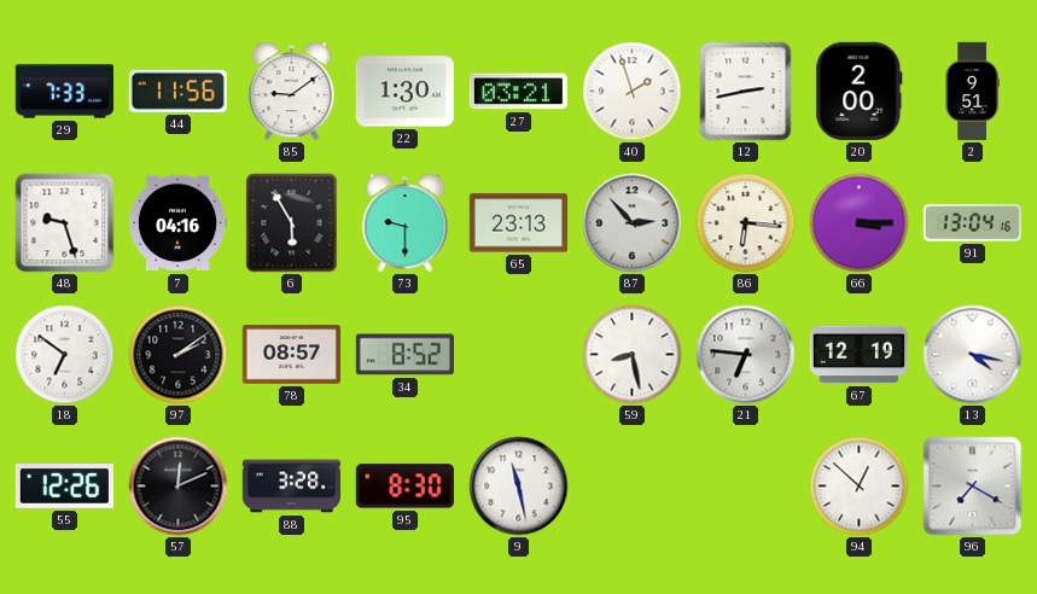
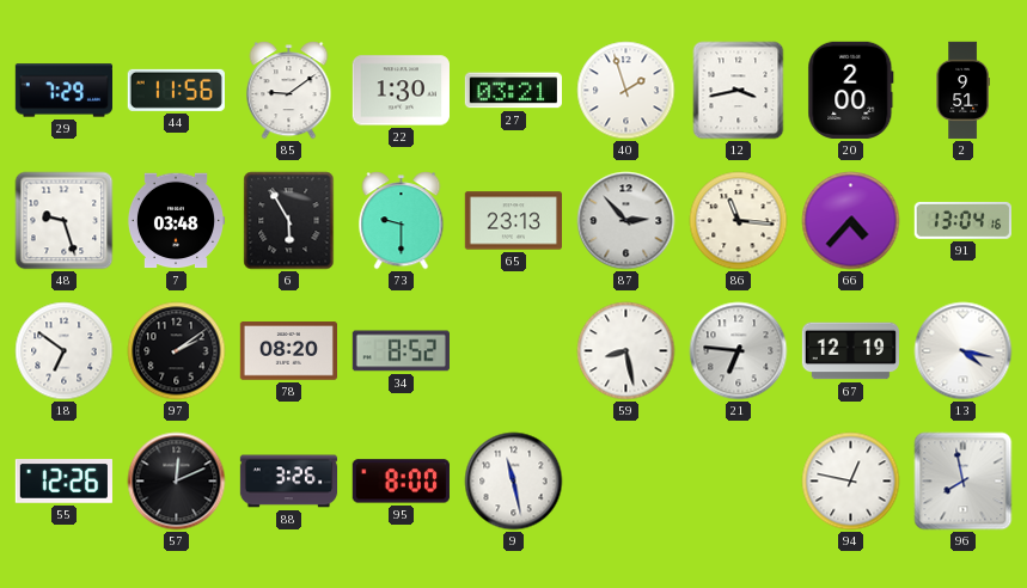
29: 7:33 -> 7:29 (63, 91)
12: 2:43 -> 3:43 (739, 91)
7: 04:16 -> 03:48 (175, 221)
86: 6:16 -> 11:16 (739, 221)
66: 3:15 -> 4:37 (851, 221)
78: 08:57 -> 08:20 (288, 351)
88: 3:28 -> 3:26 (289, 482)
95: 8:30 -> 8:00 (401, 482)
94: 12:52 -> 12:47 (851, 482)
96: 7:20 -> 7:58 (964, 482)
